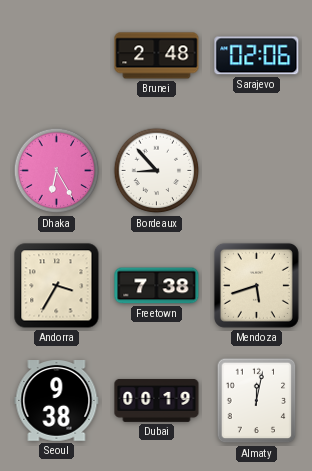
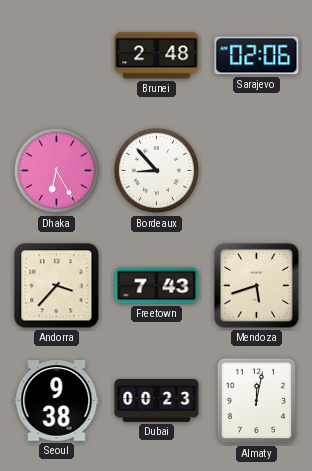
Andorra: 3:35 -> 3:37 (57, 286)
Freetown: 7:38 -> 7:43 (157, 286)
Dubai: 00:19 -> 00:23 (157, 400)
